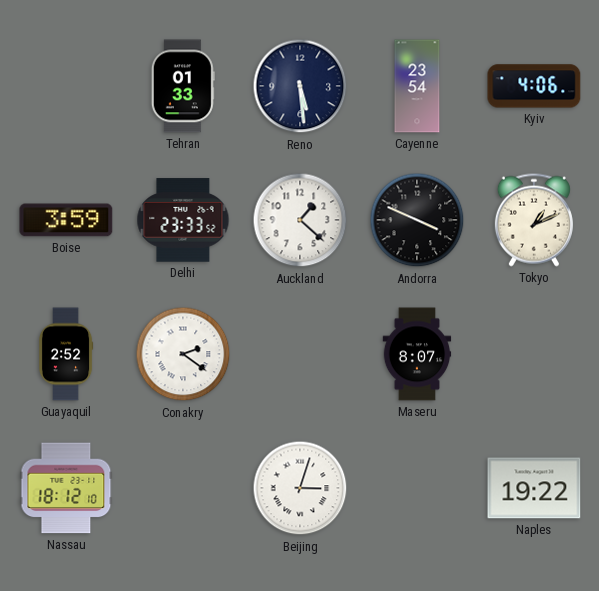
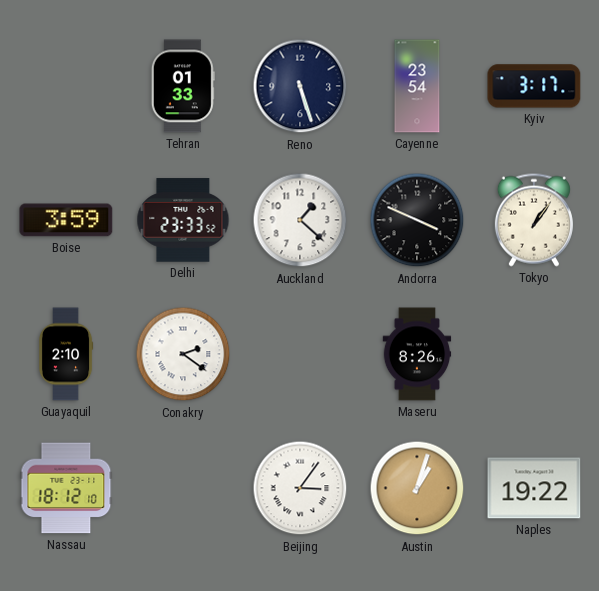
Reno: 5:29 -> 5:27 (300, 86)
Kyiv: 4:06 -> 3:17 (534, 86)
Tokyo: 1:11 -> 1:06 (534, 220)
Guayaquil: 2:52 -> 2:10 (66, 354)
Maseru: 8:07 -> 8:26 (417, 354)
Beijing: 3:03 -> 3:06 (300, 488)
Austin: none -> 1:03 (417, 488)
